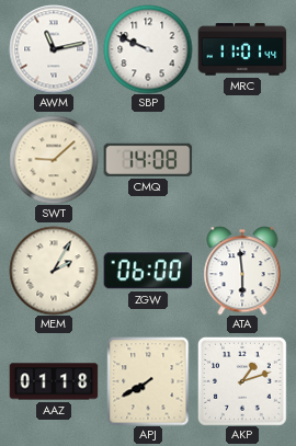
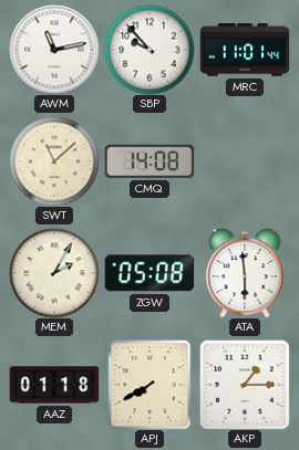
SBP: 9:49 -> 9:53 (149, 50)
SWT: 9:08 -> 11:08 (54, 161)
ZGW: 06:00 -> 05:08 (149, 273)
AKP: 1:12 -> 1:15 (245, 385)
